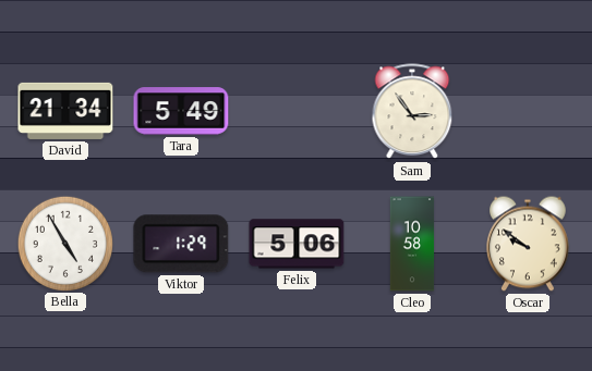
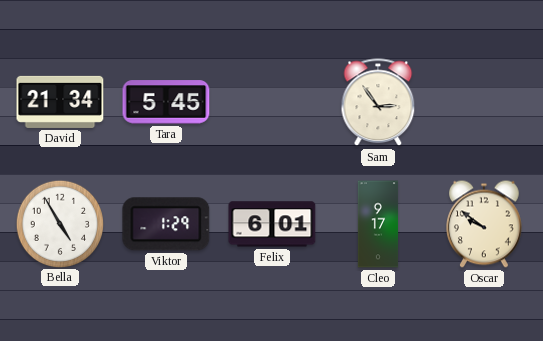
Tara: 5:49 -> 5:45 (166, 102)
Felix: 5:06 -> 6:01 (272, 224)
Cleo: 10:58 -> 9:17 (378, 224)
